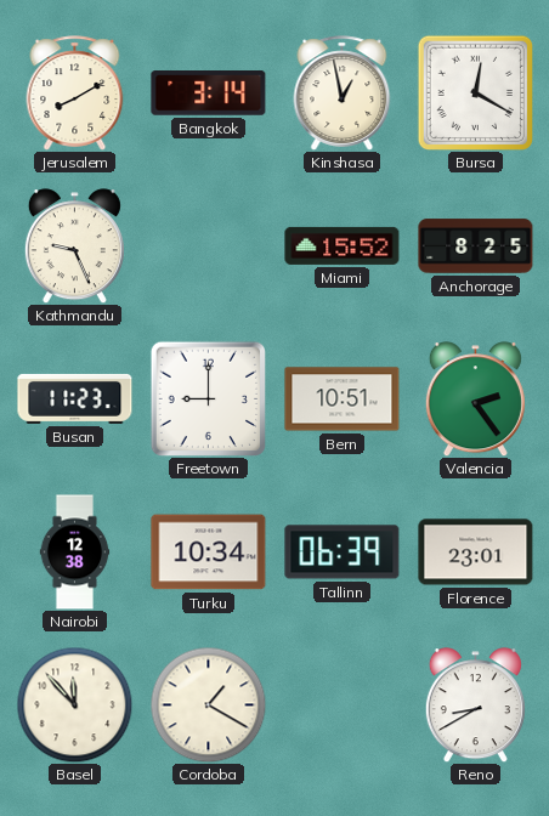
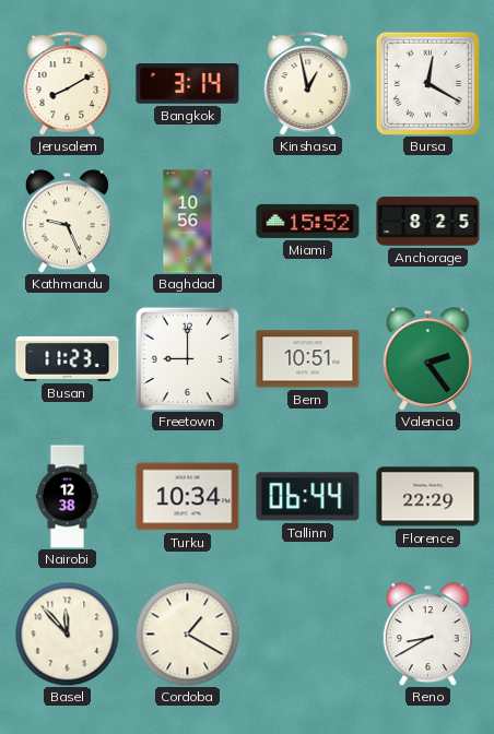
Baghdad: none -> 10:56 (188, 222)
Tallinn: 06:39 -> 06:44 (308, 497)
Florence: 23:01 -> 22:29 (428, 497)
